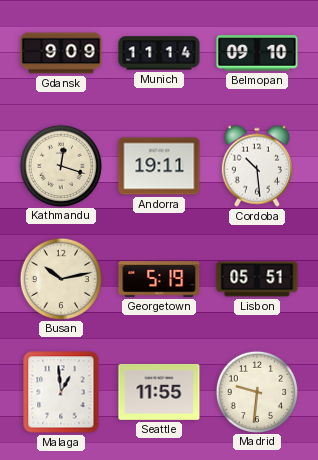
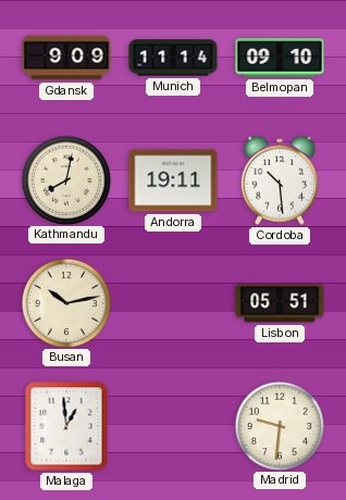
Kathmandu: 12:18 -> 8:02 (65, 179)
Georgetown: 5:19 -> none (159, 279)
Seattle: 11:55 -> none (159, 392)
